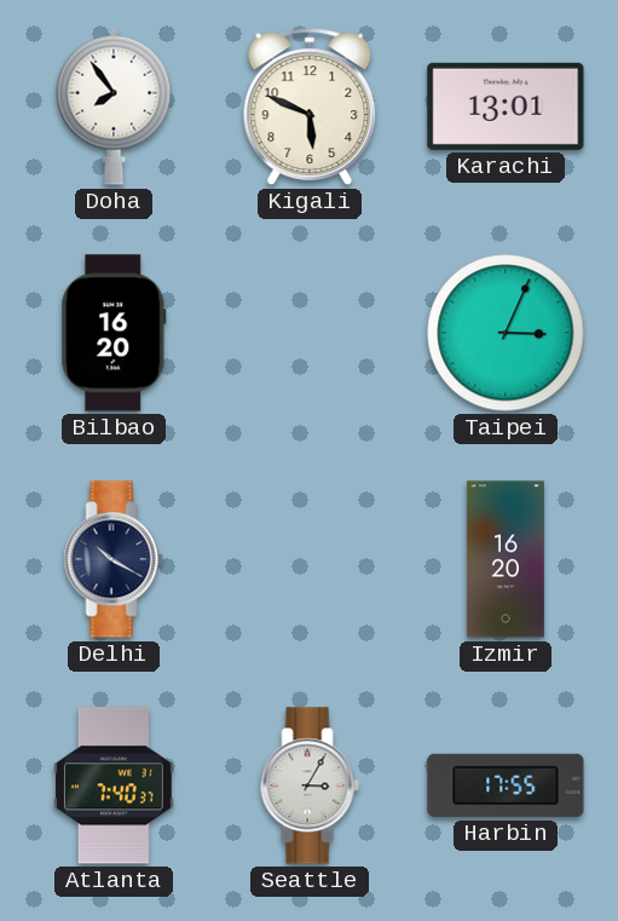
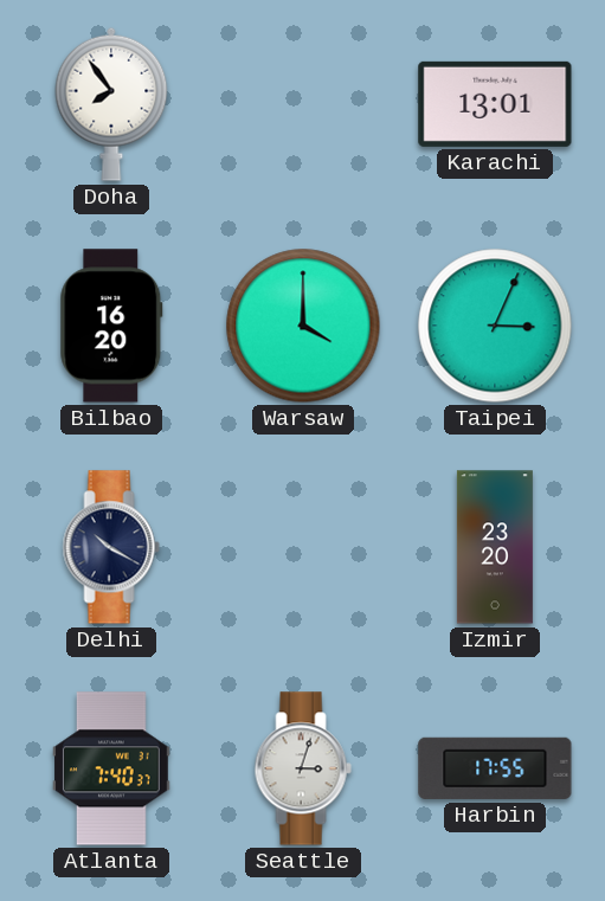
Kigali: 5:49 -> none (310, 107)
Warsaw: none -> 4:00 (303, 326)
Izmir: 16:20 -> 23:20 (495, 547)
Seattle: 3:05 -> 3:03 (303, 768)
